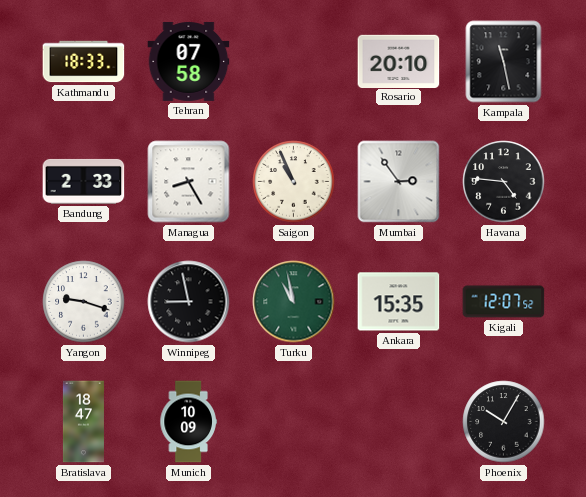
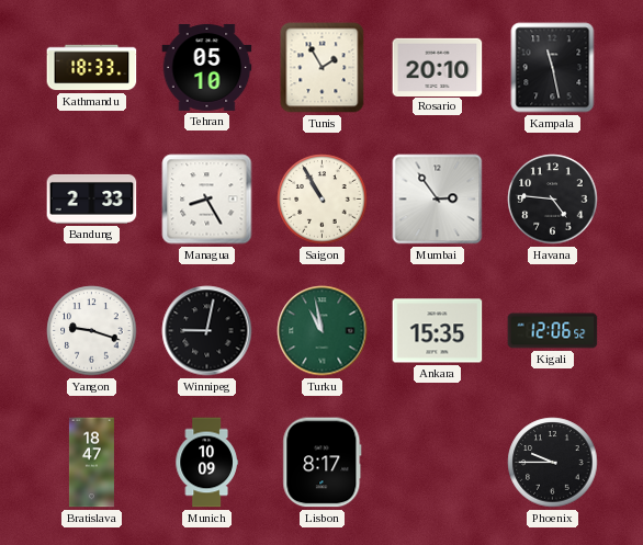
Tehran: 07:58 -> 05:10 (207, 67)
Tunis: none -> 1:55 (323, 68)
Saigon: 10:56 -> 10:55 (323, 200)
Winnipeg: 8:58 -> 9:02 (207, 331)
Kigali: 12:07 -> 12:06 (553, 331)
Lisbon: none -> 8:17 (323, 463)
Phoenix: 10:05 -> 9:45 (553, 463)
